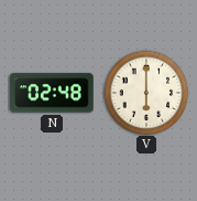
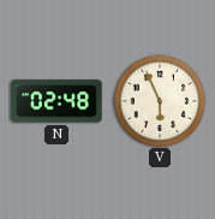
V: 6:00 -> 5:56 (160, 101)
